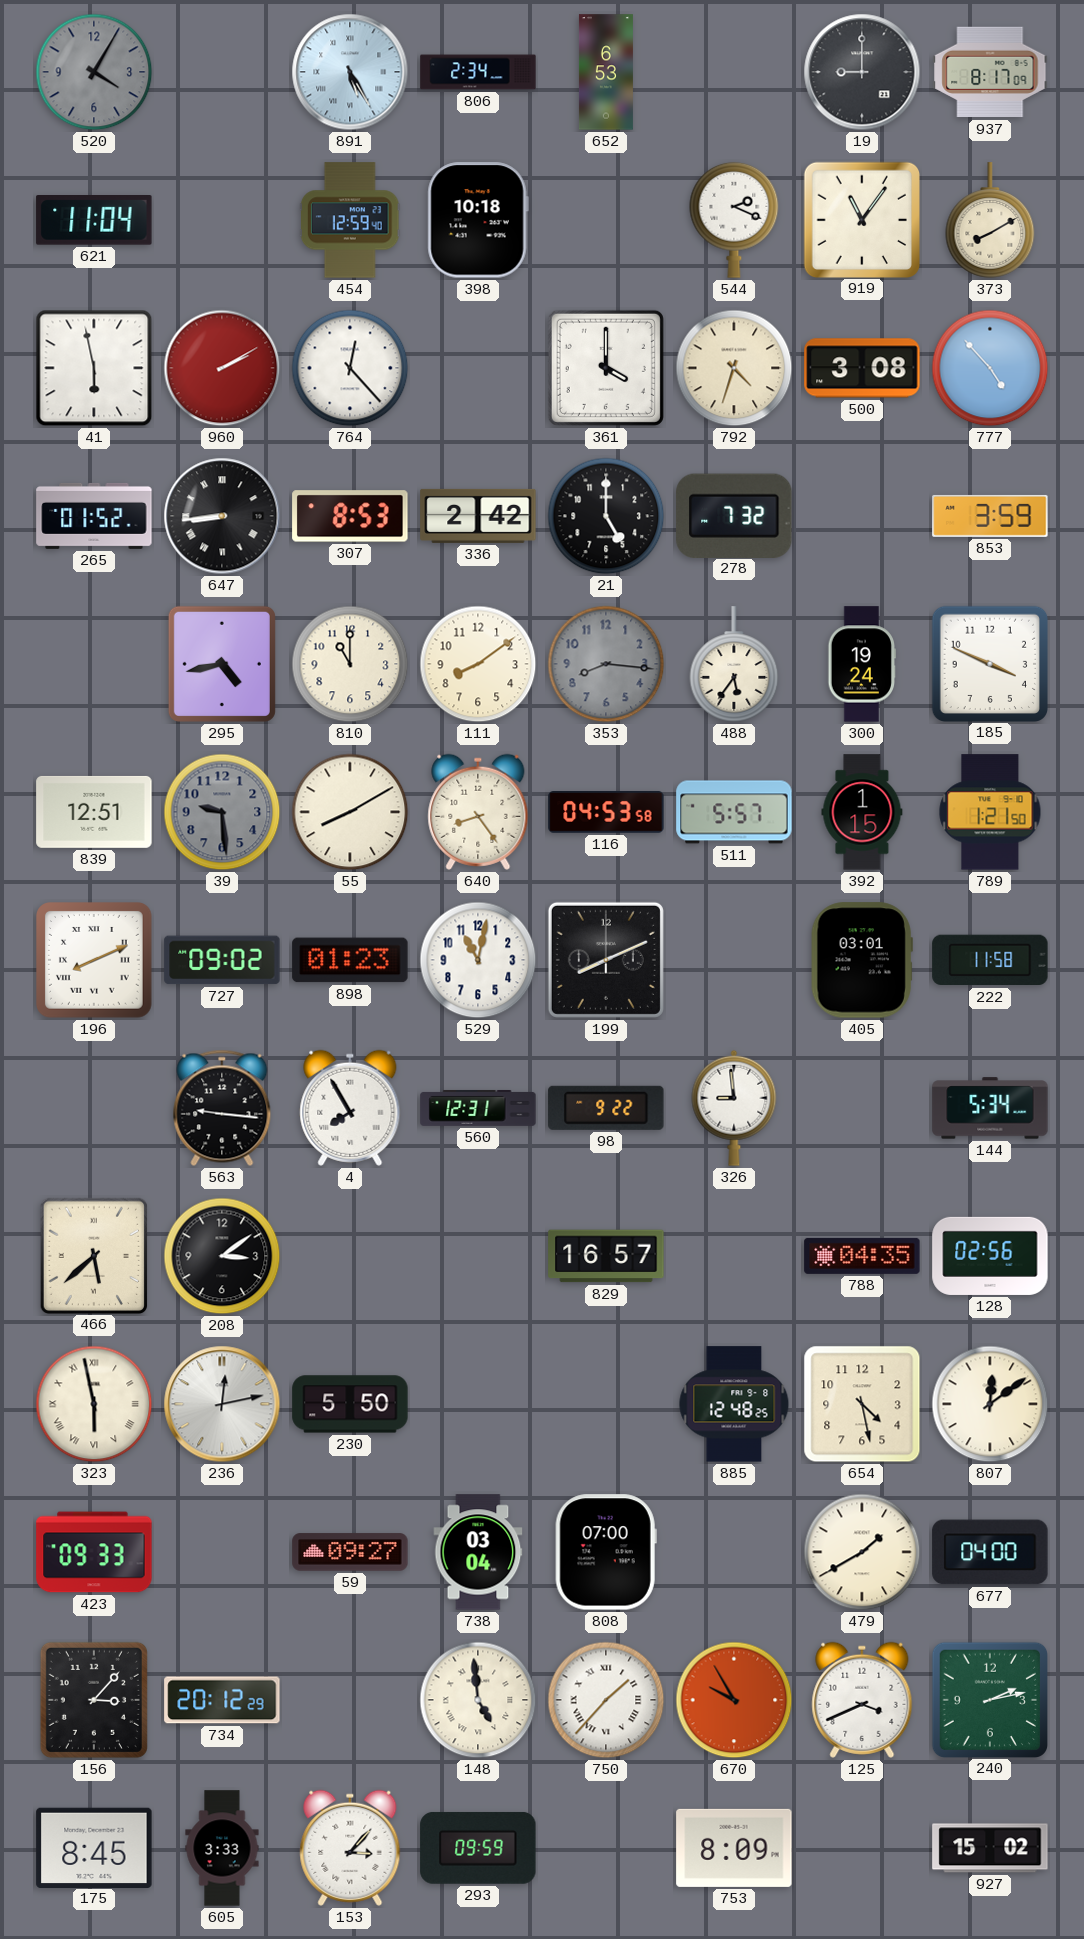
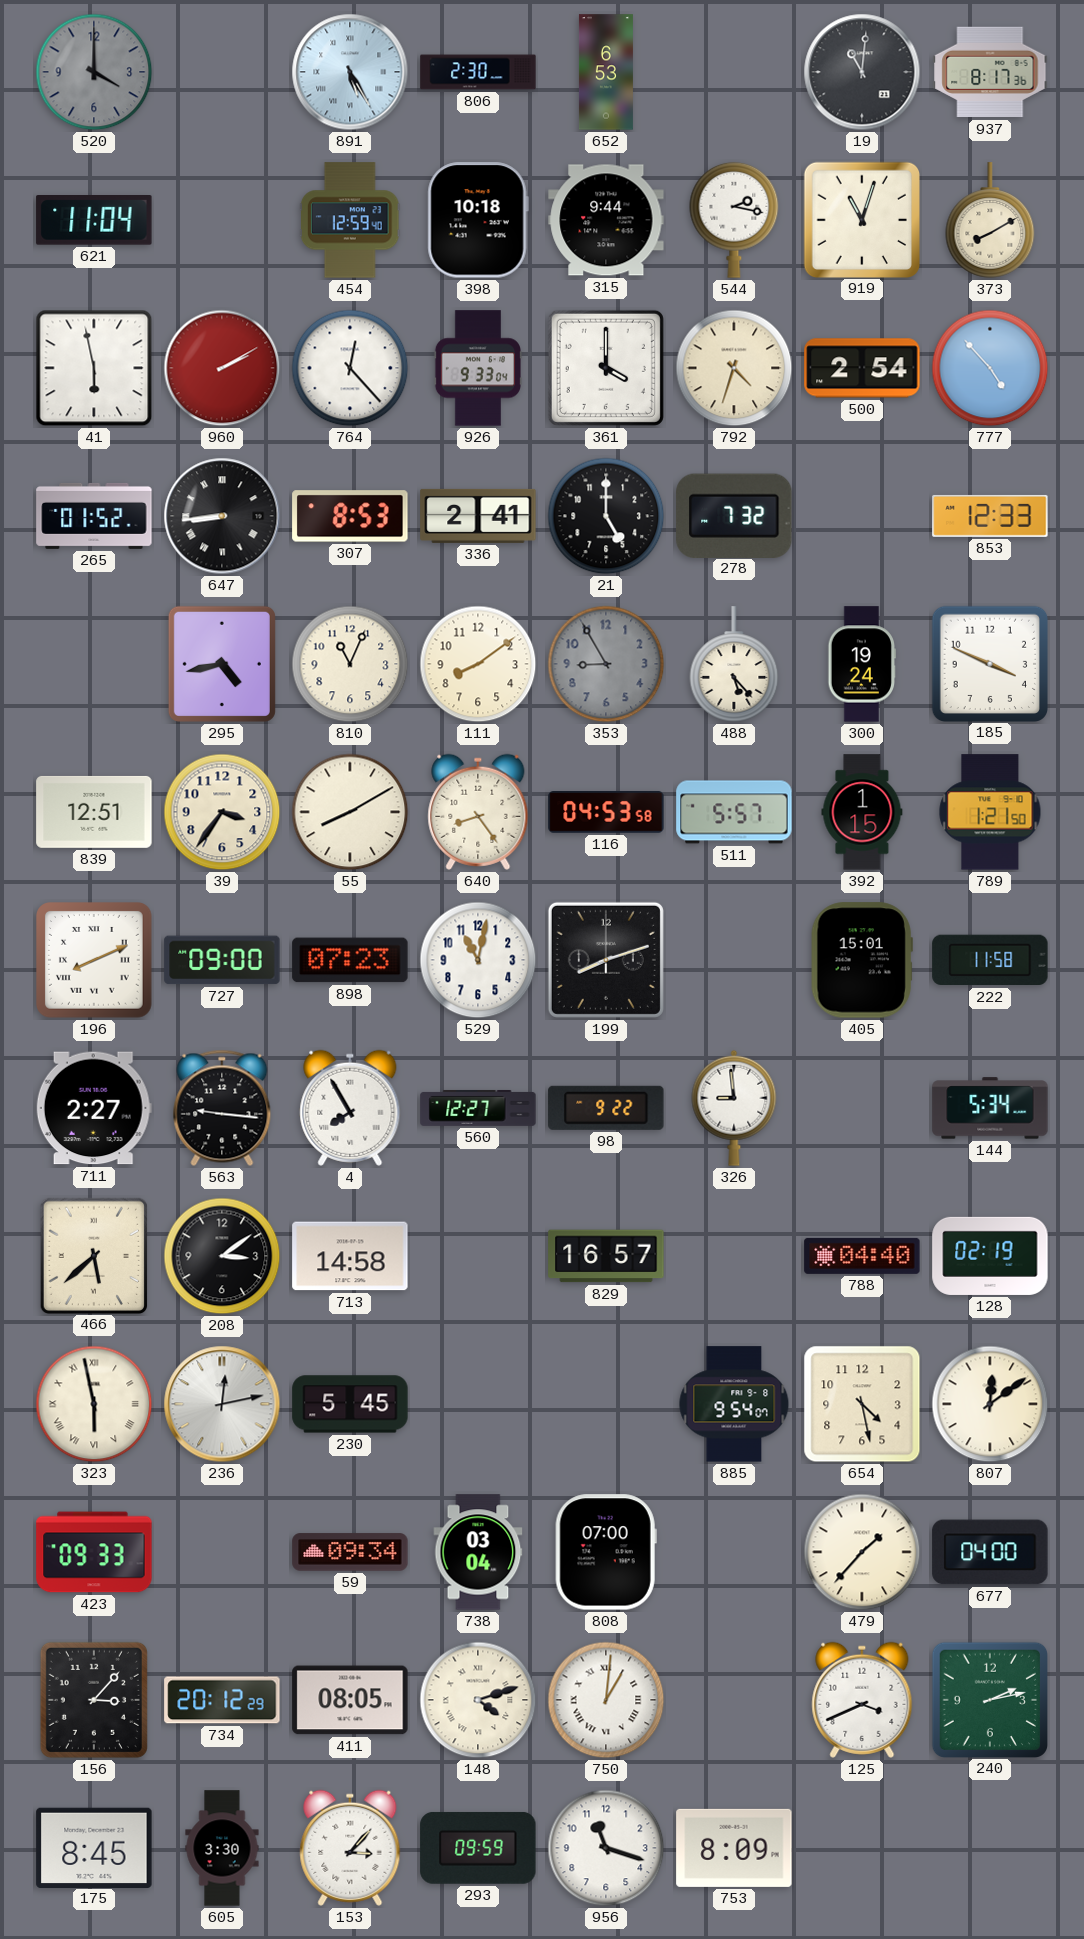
520: 4:05 -> 4:00 (94, 72)
806: 2:34 -> 2:30 (478, 72)
19: 9:00 -> 11:01 (862, 72)
937: 8:17:09 -> 8:17:36 (990, 72)
315: none -> 9:44 (606, 220)
544: 2:19 -> 2:17 (734, 220)
919: 11:06 -> 11:03 (861, 219)
926: none -> 9:33 (477, 368)
500: 3:08 -> 2:54 (862, 368)
336: 2:42 -> 2:41 (478, 516)
853: 3:59 -> 12:33 (990, 516)
810: 11:00 -> 11:04 (350, 664)
353: 8:16 -> 8:55 (606, 664)
488: 5:36 -> 5:23 (734, 664)
39: 9:29 -> 3:36 (222, 812)
39 dial: grey -> cream (222, 812)
727: 09:02 -> 09:00 (222, 960)
898: 01:23 -> 07:23 (350, 960)
199: 8:11 -> 8:12 (606, 960)
405: 03:01 -> 15:01 (862, 960)
711: none -> 2:27 (94, 1108)
560: 12:31 -> 12:27 (478, 1108)
713: none -> 14:58 (350, 1256)
788: 04:35 -> 04:40 (862, 1256)
128: 02:56 -> 02:19 (990, 1256)
230: 5:50 -> 5:45 (350, 1404)
885: 12:48 -> 9:54 (734, 1404)
59: 09:27 -> 09:34 (350, 1552)
479: 1:40 -> 1:37 (862, 1552)
411: none -> 08:05 (350, 1700)
148: 4:59 -> 4:12 (478, 1700)
750: 1:37 -> 1:01 (606, 1700)
670: 9:55 -> none (734, 1700)
605: 3:33 -> 3:30 (222, 1848)
956: none -> 11:18 (606, 1848)
927: 15:02 -> none (990, 1848)
